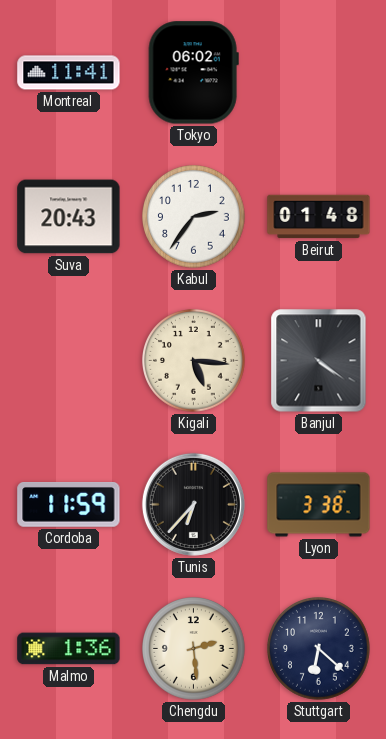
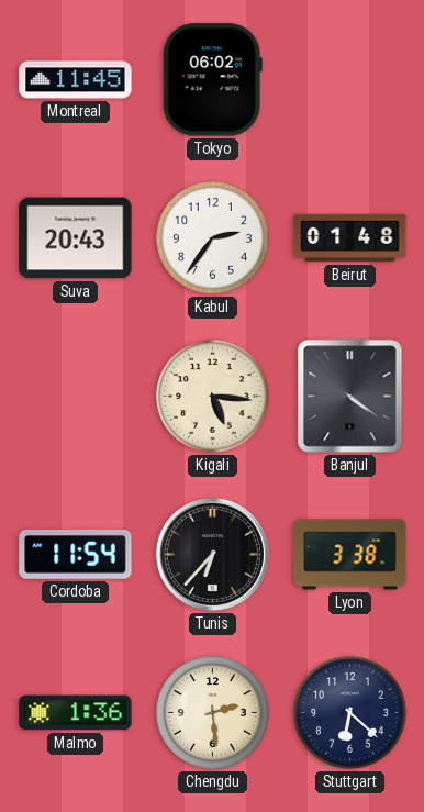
Montreal: 11:41 -> 11:45 (76, 80)
Cordoba: 11:59 -> 11:54 (76, 555)
